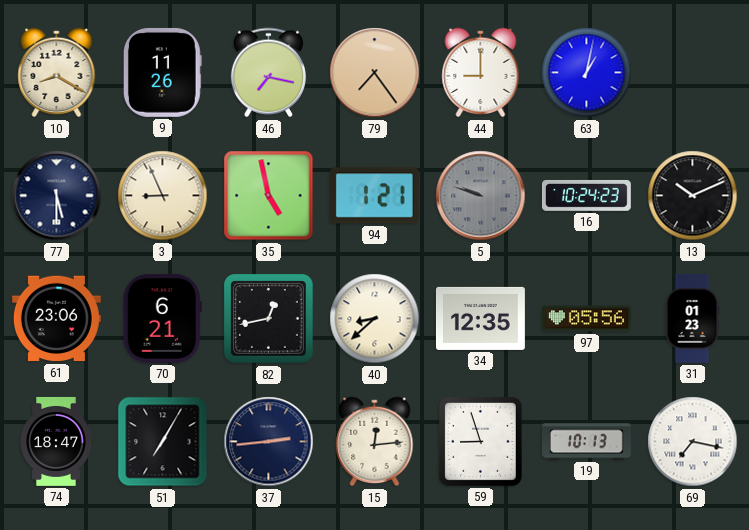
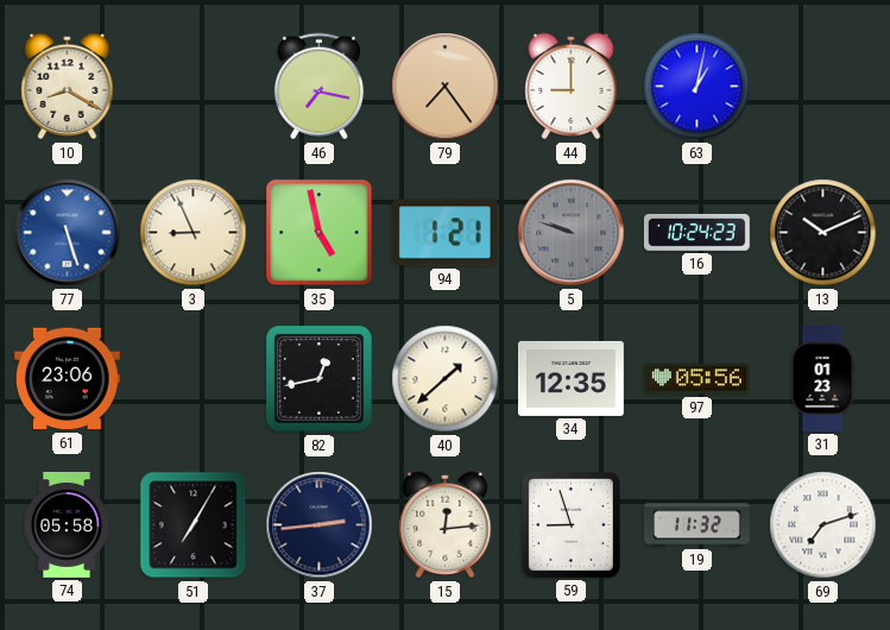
9: 11:26 -> none (162, 72)
77: 5:30 -> 5:27 (68, 233)
77 dial: navy -> blue (68, 233)
70: 6:21 -> none (162, 318)
40: 8:38 -> 1:38 (446, 379)
74: 18:47 -> 05:58 (67, 524)
19: 10:13 -> 11:32 (696, 525)
69: 7:17 -> 7:12 (823, 525)
